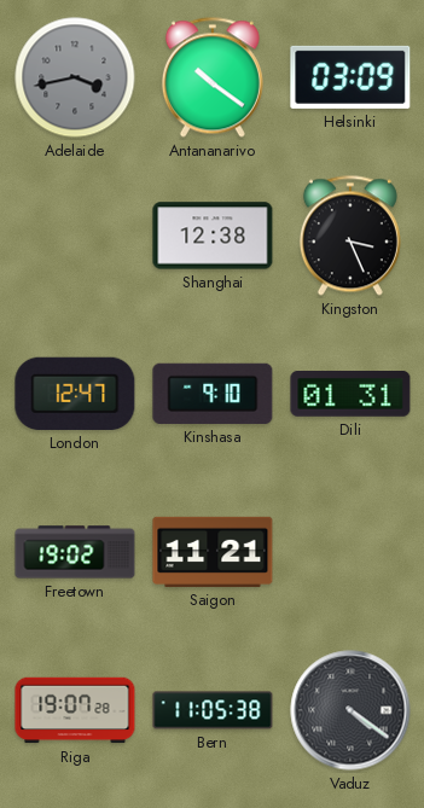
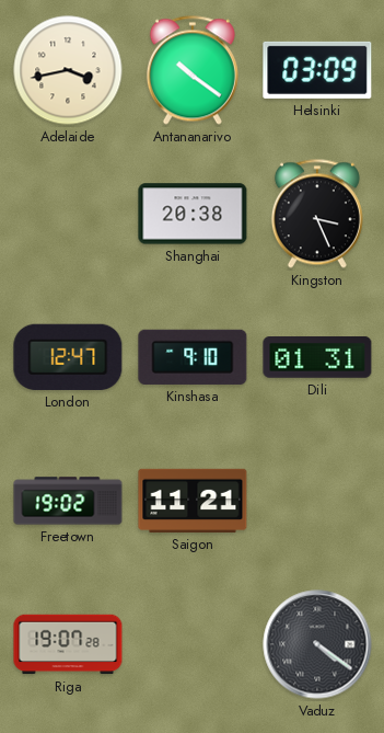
Adelaide dial: grey -> cream (68, 70)
Shanghai: 12:38 -> 20:38 (193, 214)
Bern: 11:05 -> none (213, 710)
